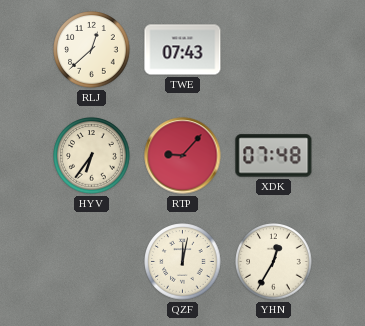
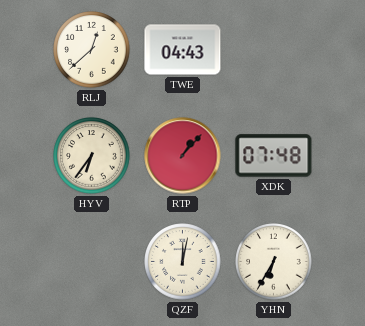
TWE: 07:43 -> 04:43 (183, 50)
RTP: 9:07 -> 1:07 (183, 156)
YHN: 12:35 -> 6:35 (274, 262)
